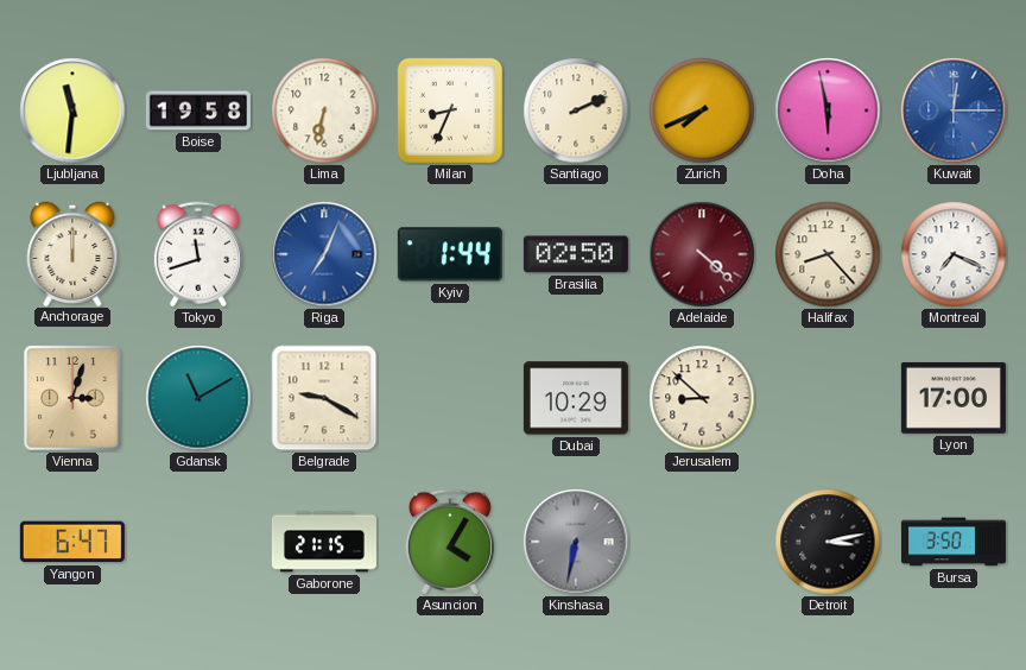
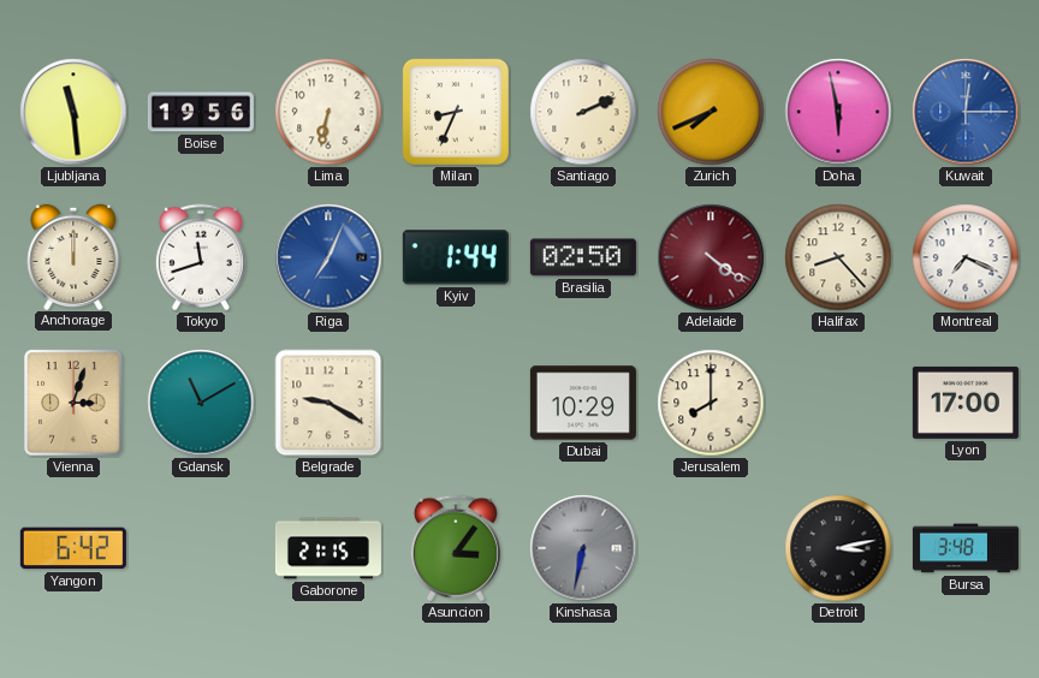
Ljubljana: 11:31 -> 11:29 (73, 112)
Boise: 19:58 -> 19:56 (201, 112)
Adelaide: 4:22 -> 4:21 (711, 257)
Jerusalem: 8:52 -> 8:00 (711, 403)
Yangon: 6:47 -> 6:42 (73, 548)
Asuncion: 4:05 -> 3:06 (456, 548)
Bursa: 3:50 -> 3:48 (966, 548)
